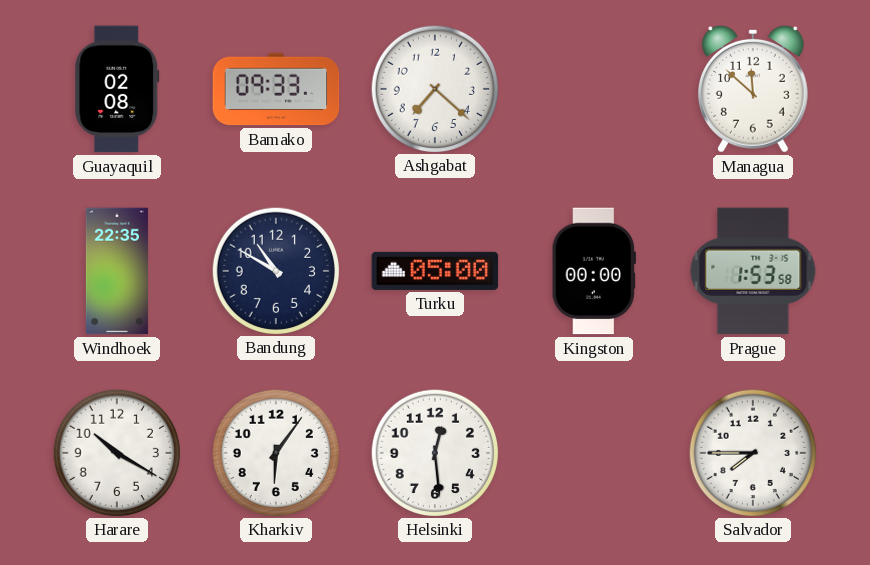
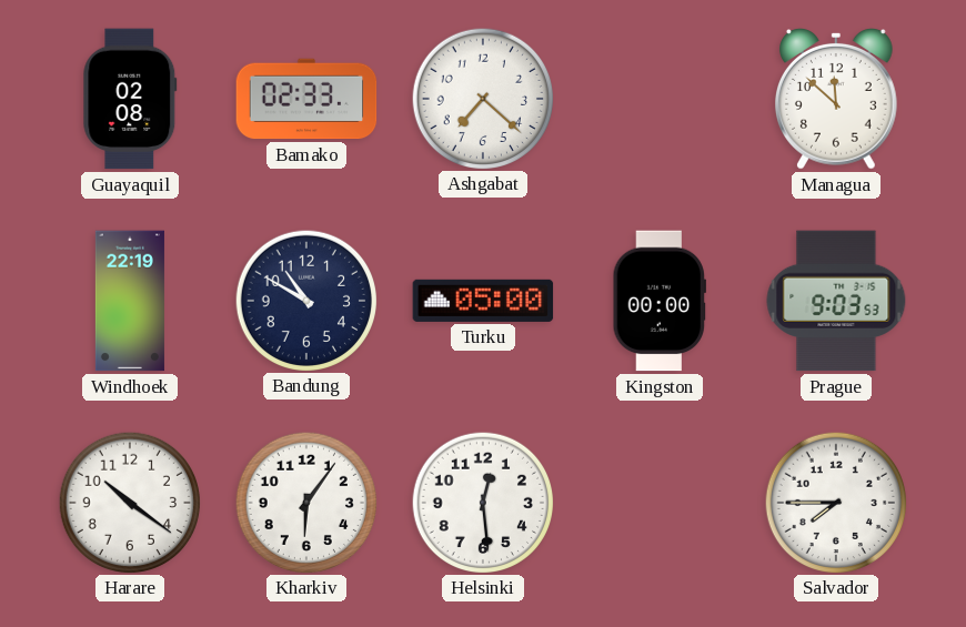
Bamako: 09:33 -> 02:33 (306, 99)
Windhoek: 22:35 -> 22:19 (130, 301)
Prague: 1:53 -> 9:03 (836, 301)
Harare: 10:20 -> 10:21 (129, 502)
